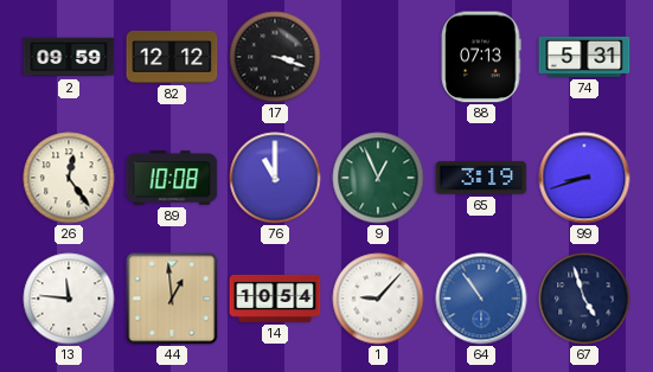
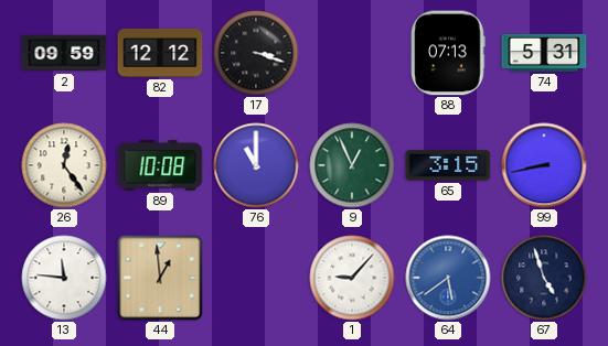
65: 3:19 -> 3:15 (448, 165)
99: 8:42 -> 8:43 (544, 165)
14: 10:54 -> none (275, 299)
64: 10:54 -> 5:39 (448, 278)
